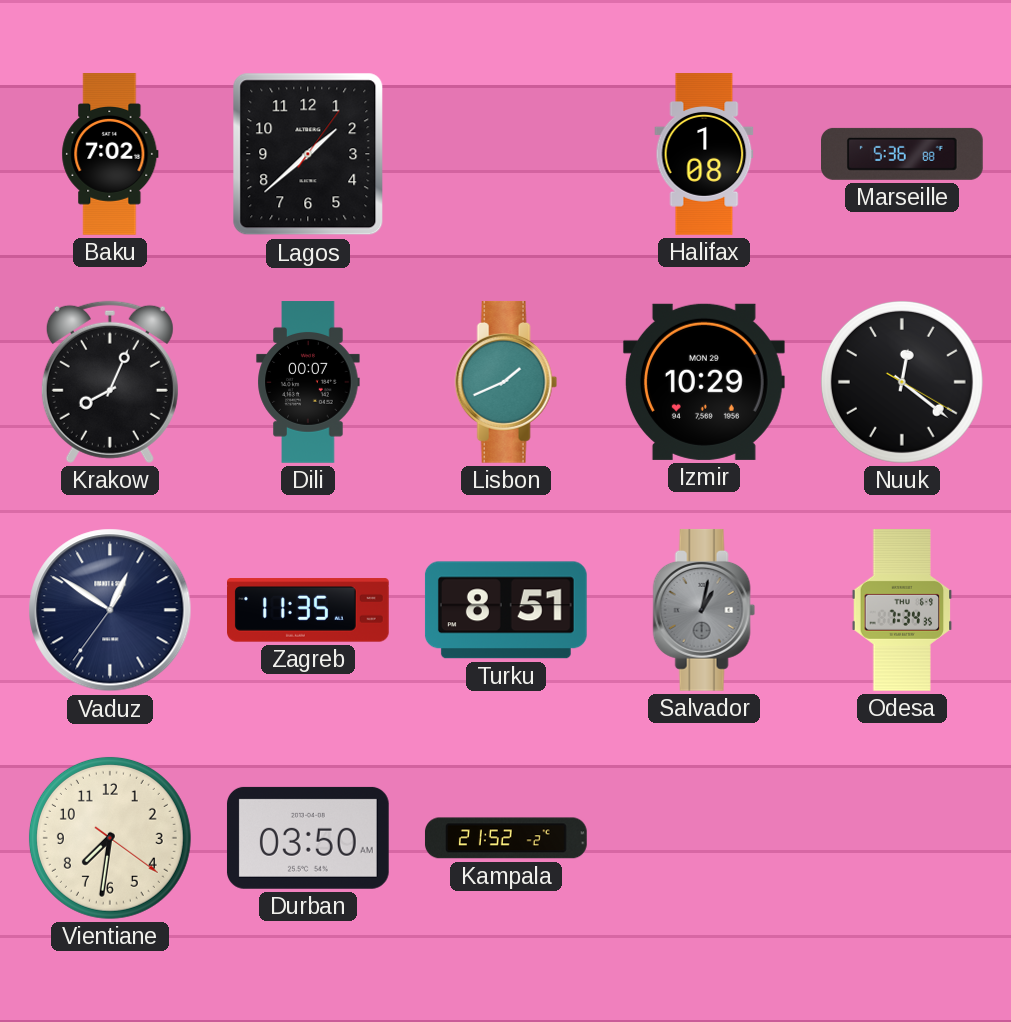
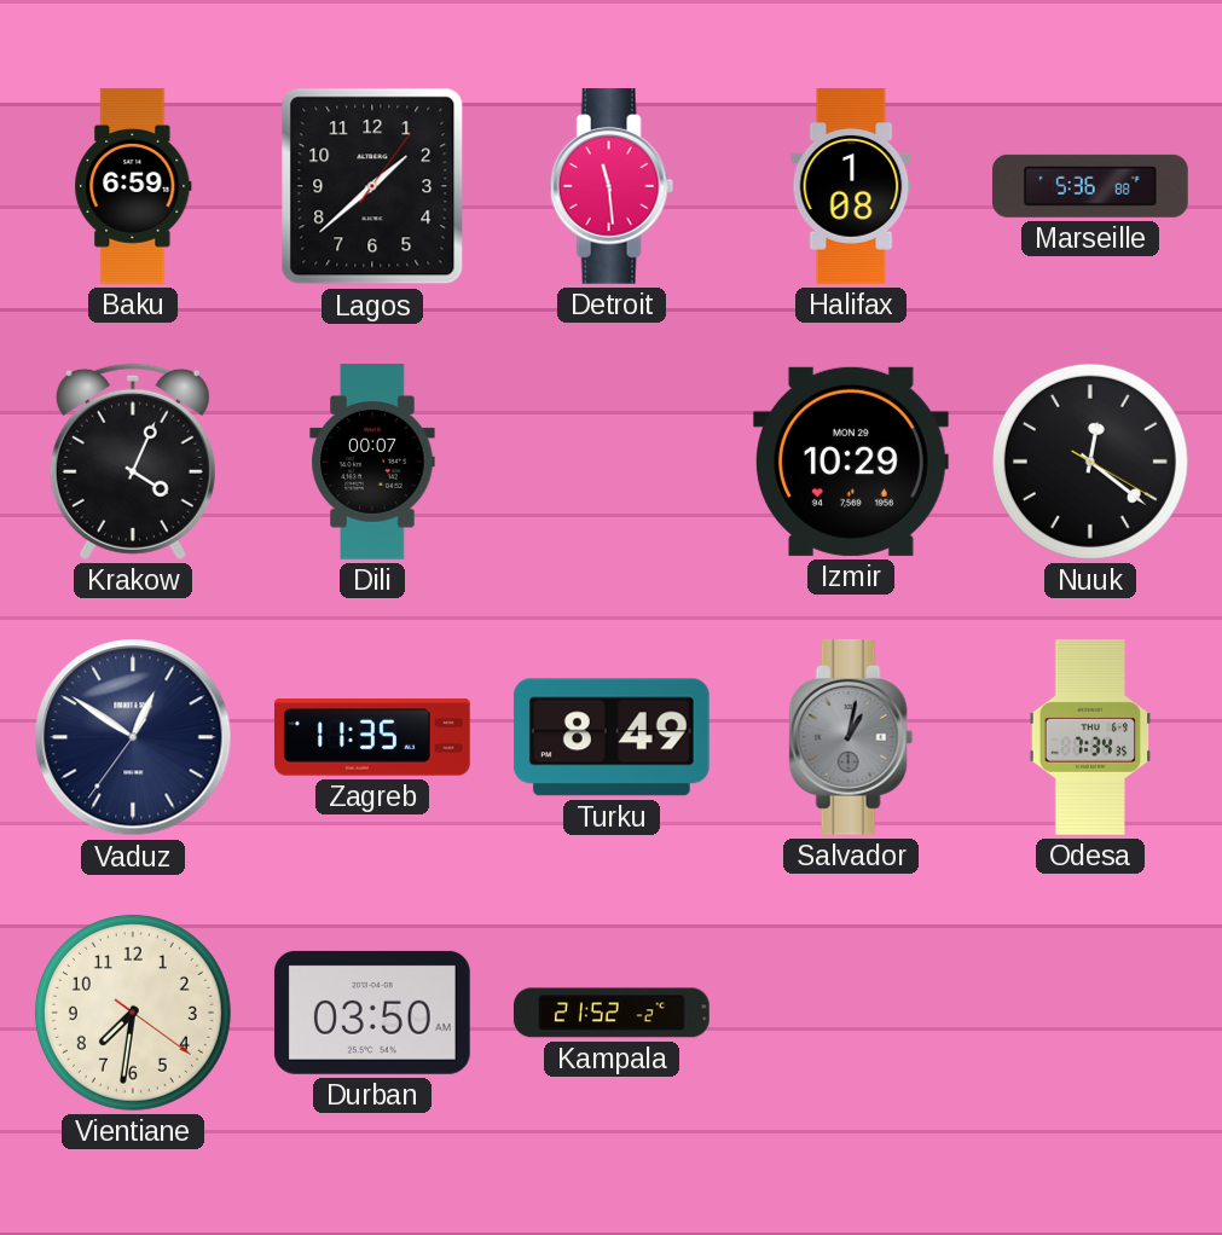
Baku: 7:02 -> 6:59 (133, 186)
Detroit: none -> 11:29 (612, 186)
Krakow: 8:04 -> 4:04 (133, 462)
Lisbon: 1:41 -> none (506, 382)
Turku: 8:51 -> 8:49 (612, 737)
